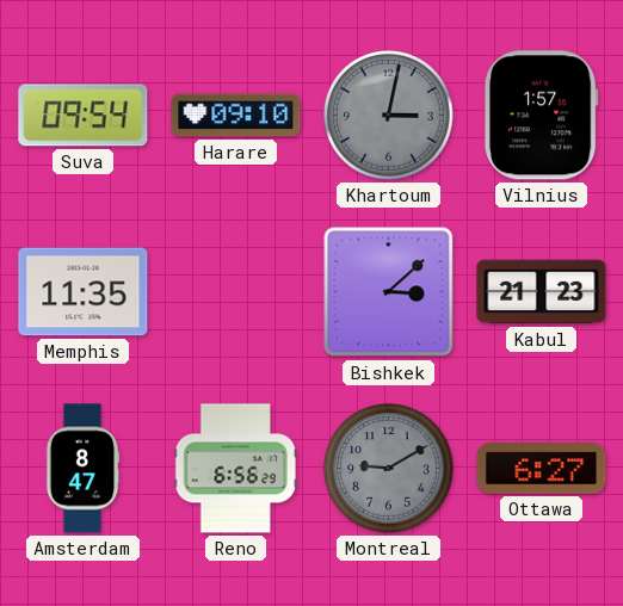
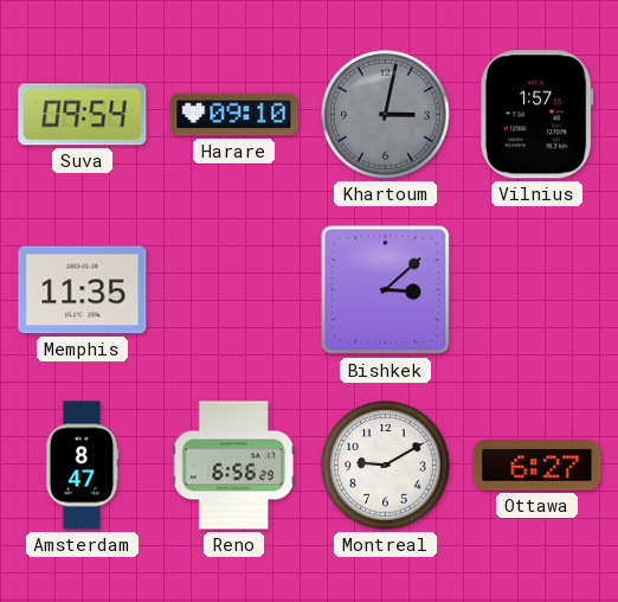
Kabul: 21:23 -> none (542, 292)
Montreal dial: grey -> white (386, 466)
